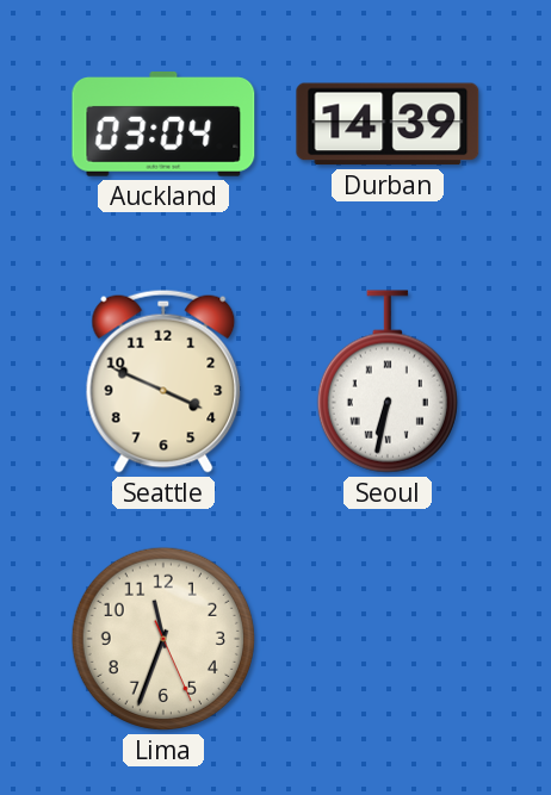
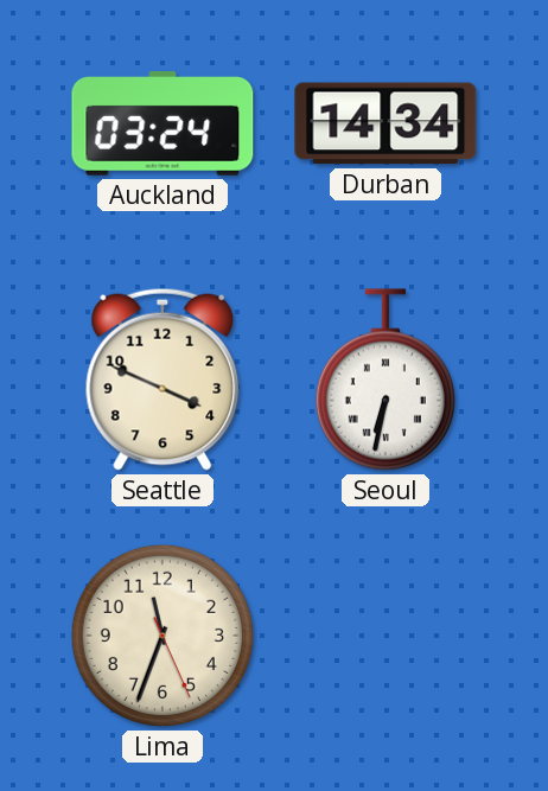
Auckland: 03:04 -> 03:24 (163, 123)
Durban: 14:39 -> 14:34 (385, 123)
